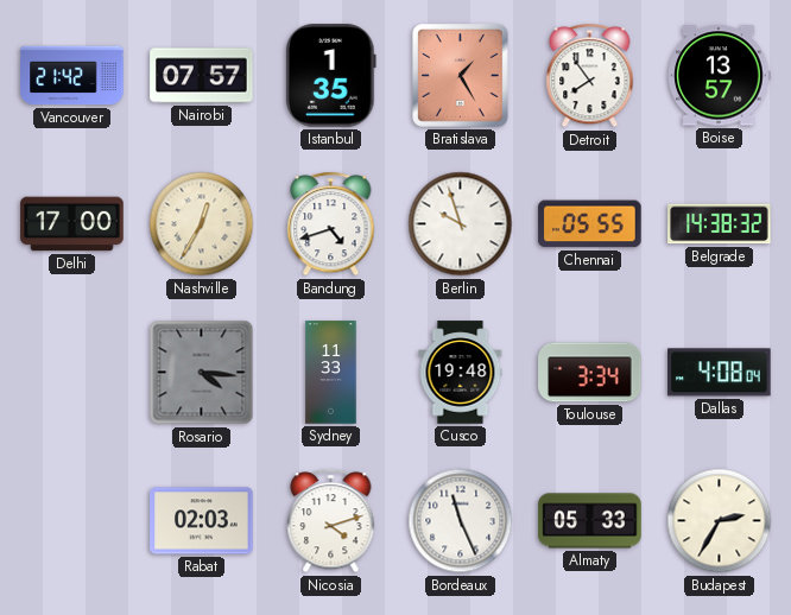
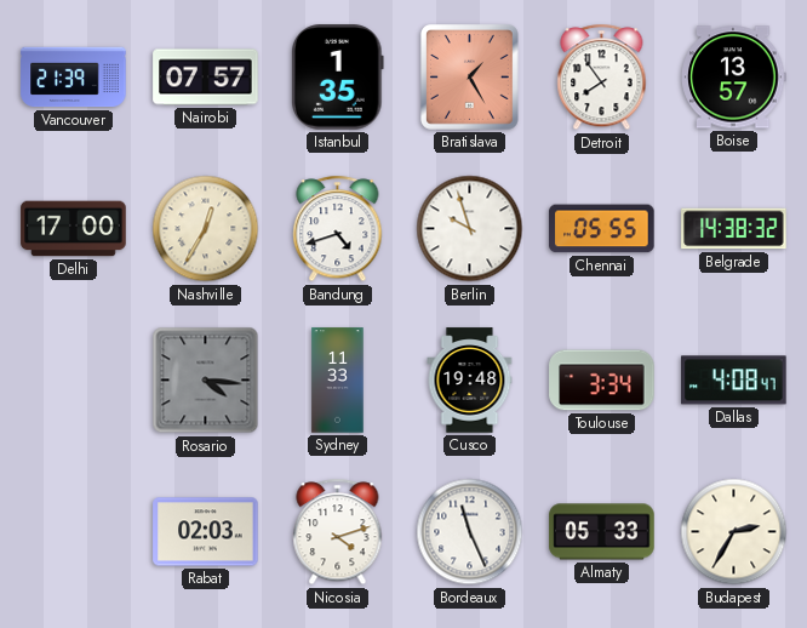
Vancouver: 21:42 -> 21:39 (74, 78)
Dallas: 4:08:04 -> 4:08:47 (734, 381)
